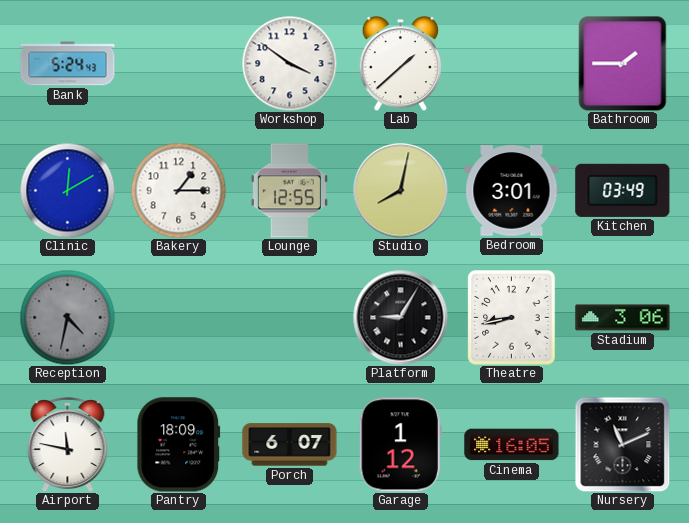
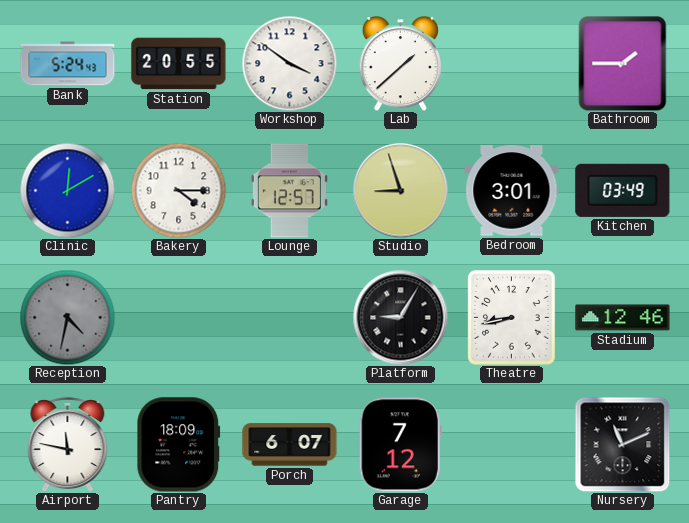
Station: none -> 20:55 (179, 64)
Bakery: 1:15 -> 4:15 (178, 190)
Lounge: 12:55 -> 12:57 (289, 191)
Studio: 8:02 -> 8:57 (400, 190)
Stadium: 3:06 -> 12:46 (623, 318)
Garage: 1:12 -> 7:12 (400, 445)
Cinema: 16:05 -> none (512, 445)
